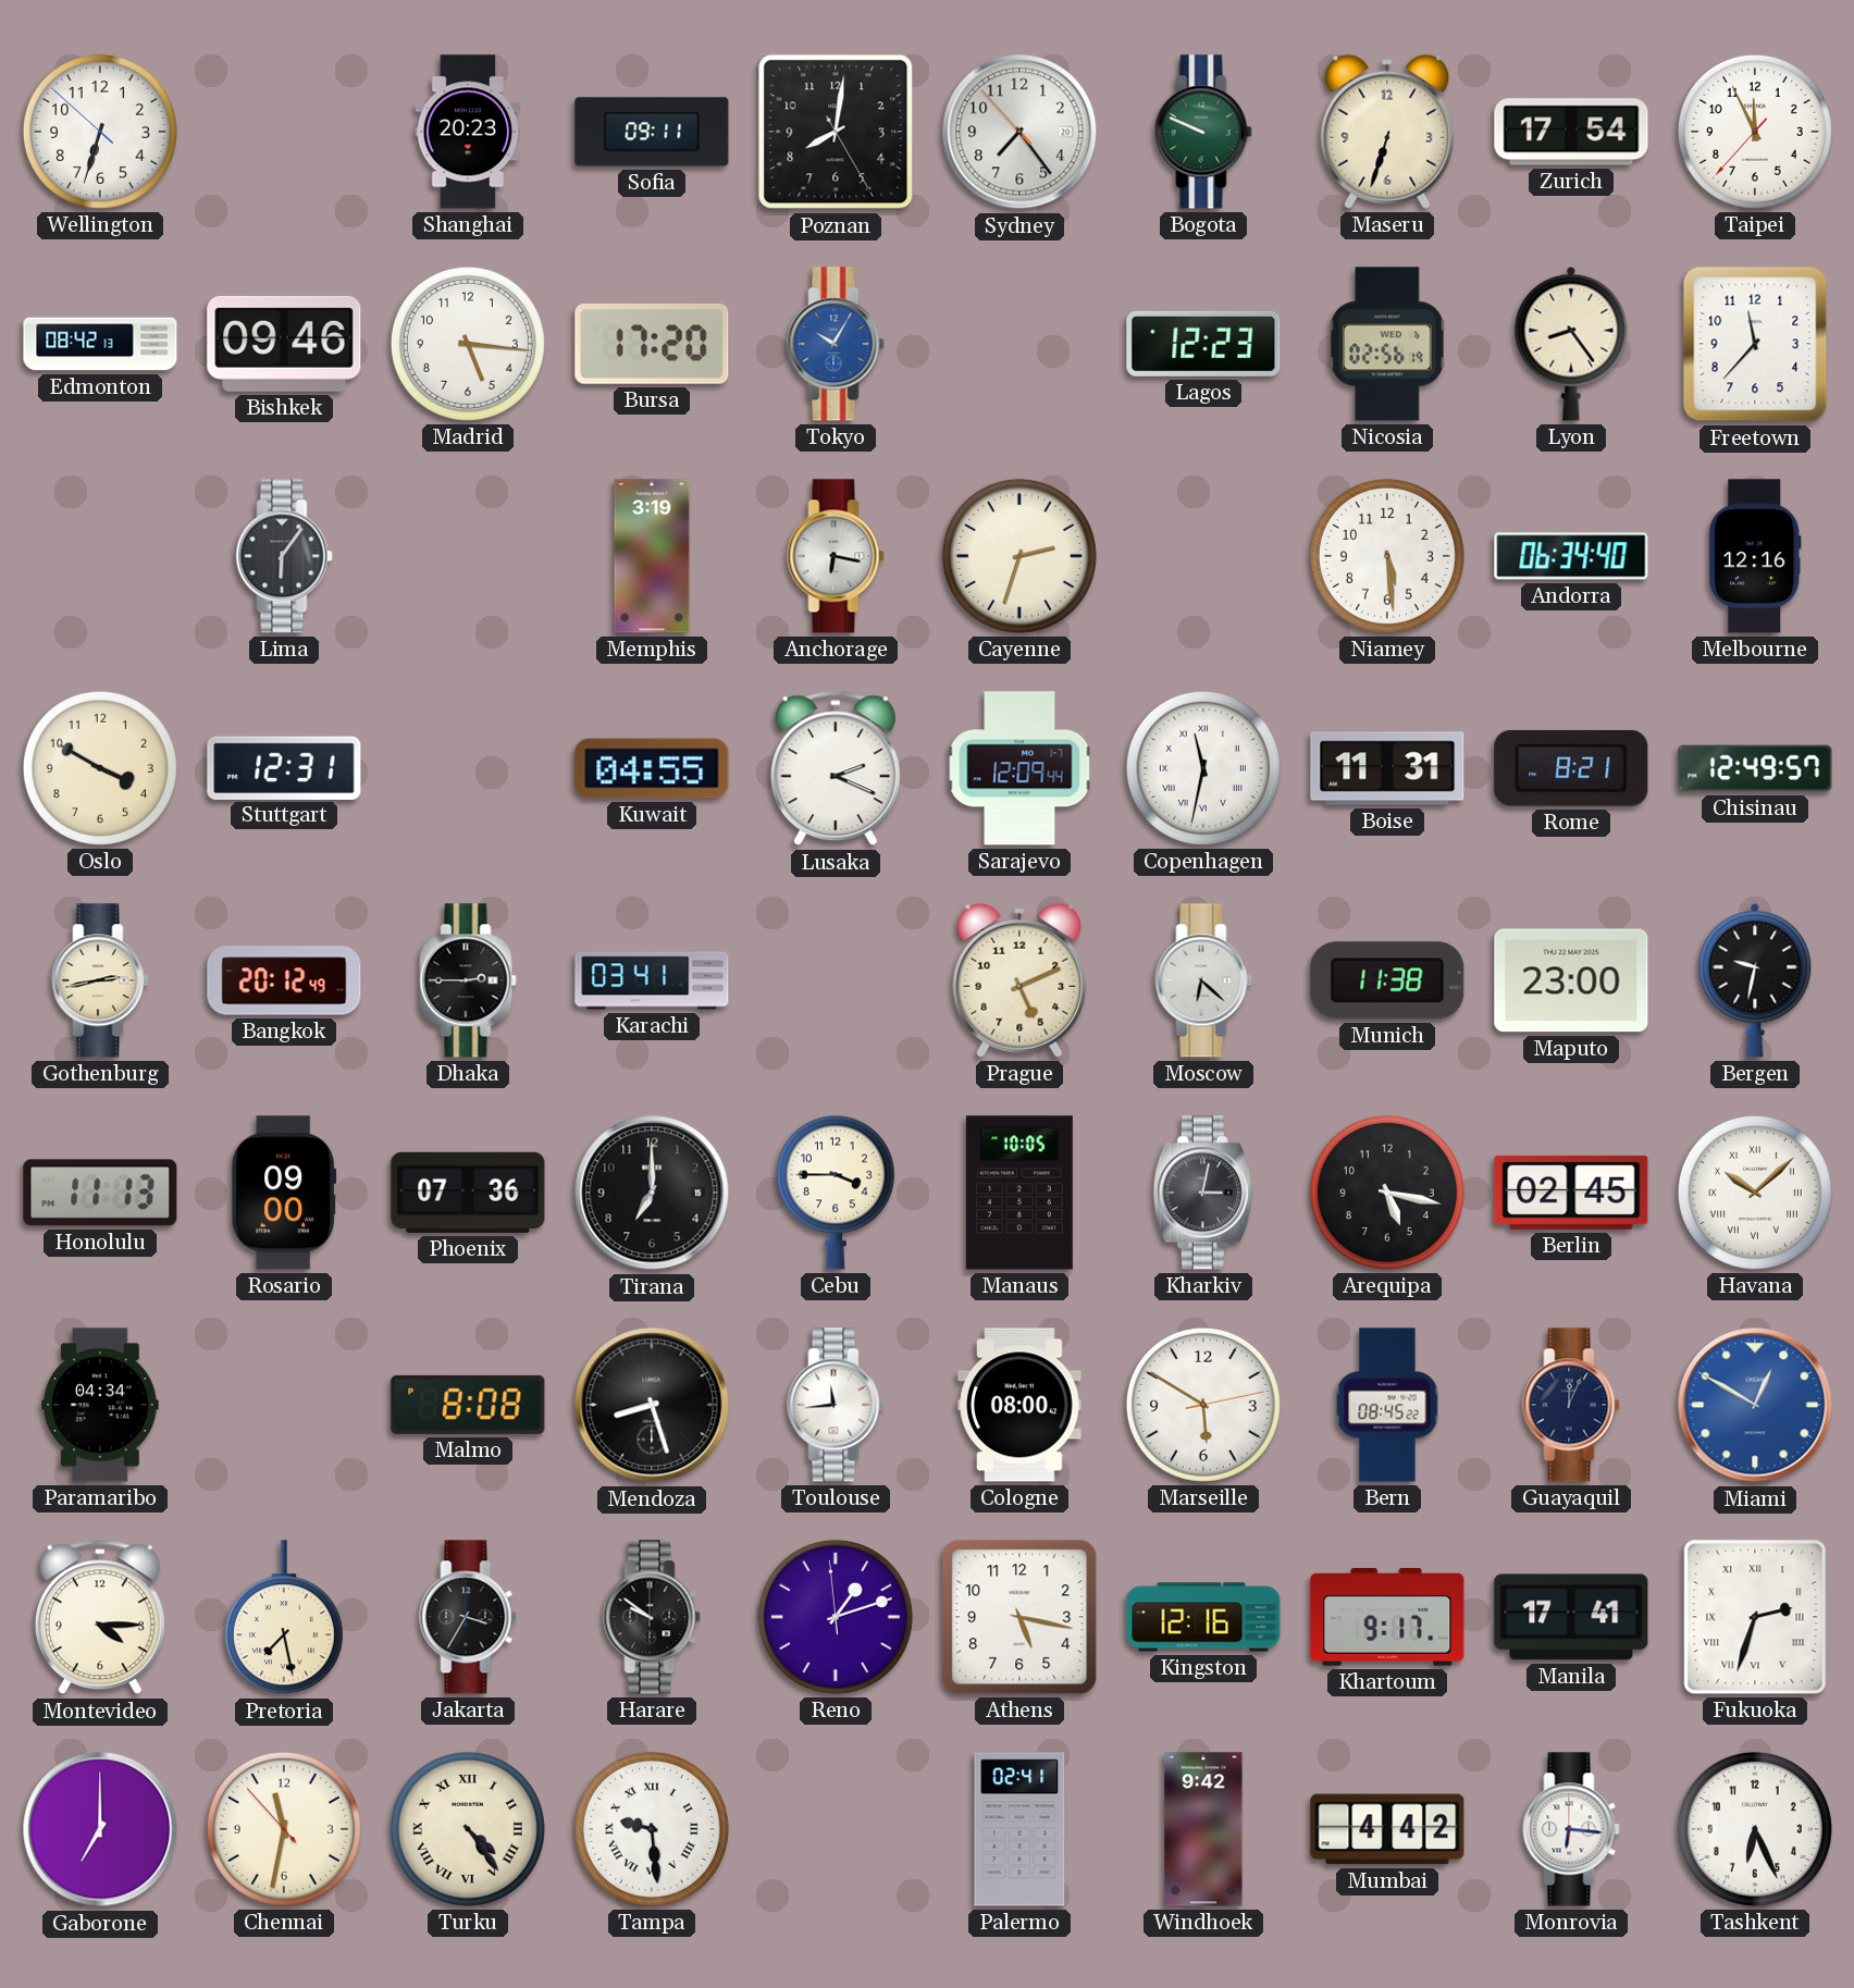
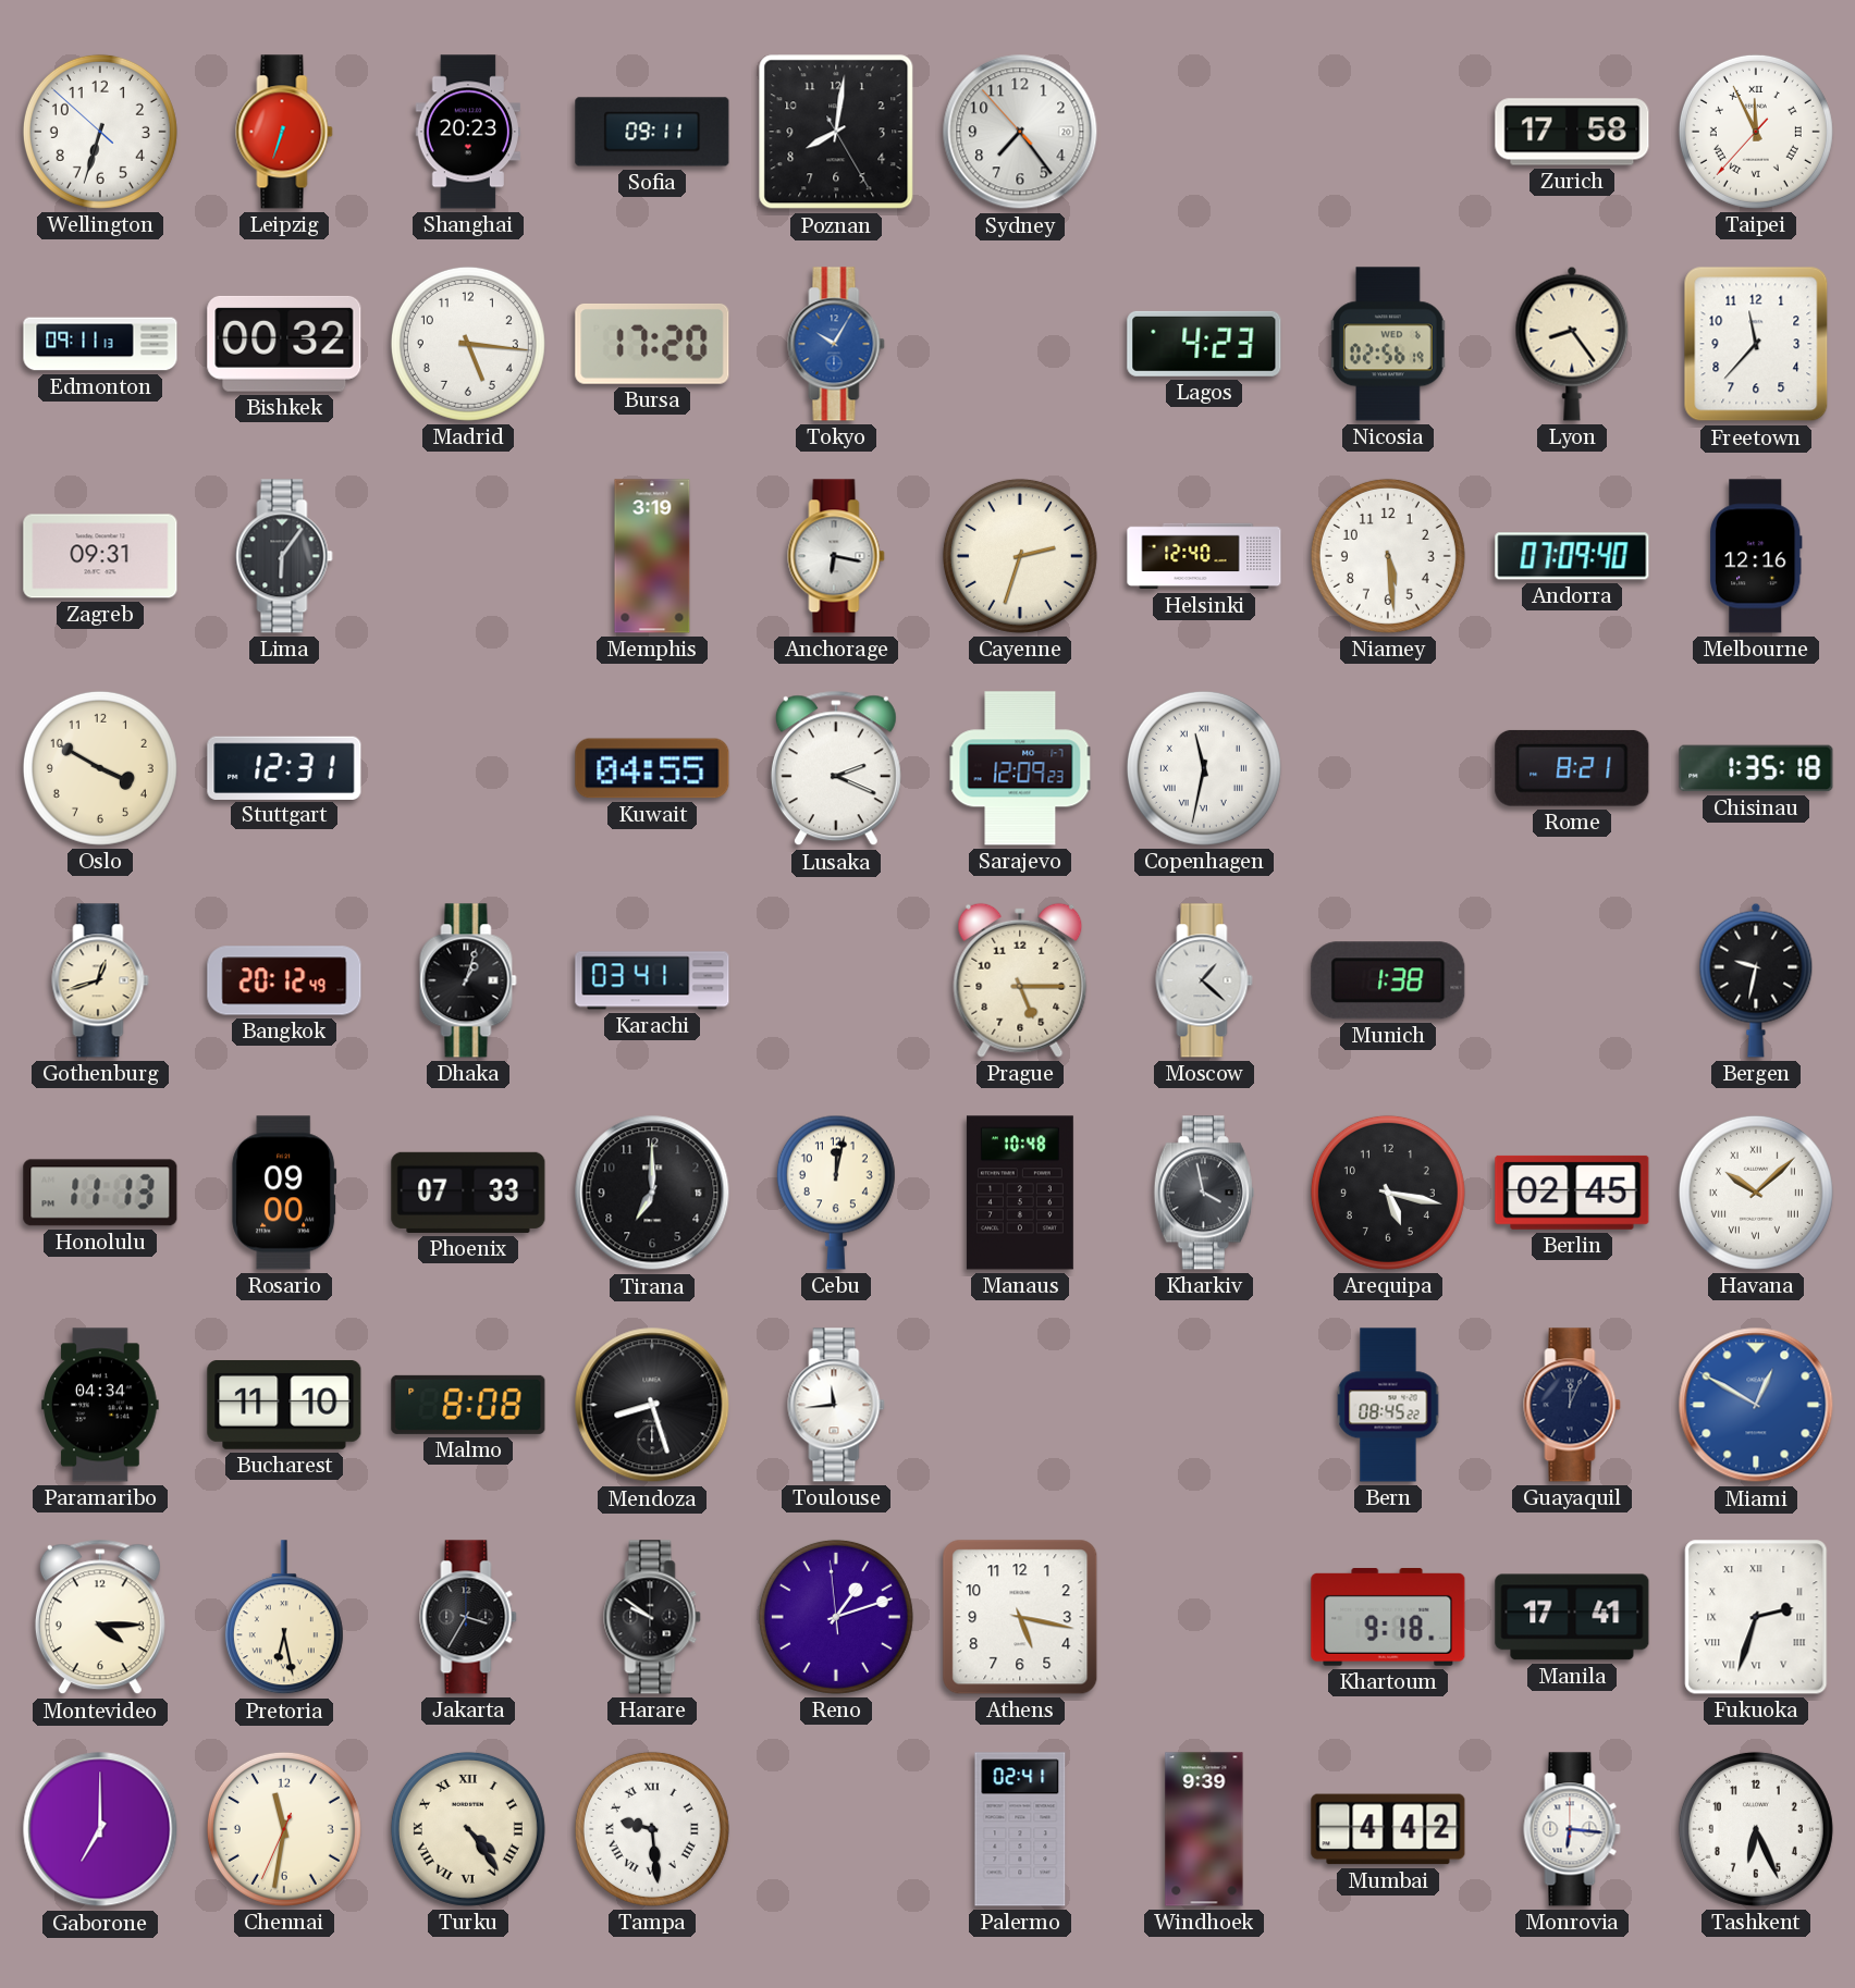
Leipzig: none -> 6:33 (284, 132)
Bogota: 9:49 -> none (1203, 132)
Maseru: 6:33 -> none (1387, 132)
Zurich: 17:54 -> 17:58 (1572, 132)
Taipei numerals: Arabic -> Roman (1756, 132)
Edmonton: 08:42 -> 09:11 (100, 344)
Bishkek: 09:46 -> 00:32 (284, 344)
Lagos: 12:23 -> 4:23 (1204, 344)
Zagreb: none -> 09:31 (100, 556)
Helsinki: none -> 12:40 (1204, 556)
Andorra: 06:34 -> 07:09 (1572, 556)
Sarajevo: 12:09:44 -> 12:09:23 (1020, 768)
Boise: 11:31 -> none (1387, 768)
Chisinau: 12:49 -> 1:35 (1756, 768)
Gothenburg: 2:43 -> 12:42 (100, 980)
Dhaka: 2:45 -> 1:03 (468, 980)
Prague: 5:11 -> 5:15 (1020, 980)
Moscow: 6:22 -> 1:22 (1204, 980)
Munich: 11:38 -> 1:38 (1388, 980)
Maputo: 23:00 -> none (1571, 980)
Phoenix: 07:36 -> 07:33 (468, 1193)
Cebu: 3:45 -> 12:02 (836, 1193)
Manaus: 10:05 -> 10:48 (1020, 1193)
Kharkiv: 3:02 -> 3:58 (1204, 1193)
Bucharest: none -> 11:10 (284, 1406)
Cologne: 08:00 -> none (1019, 1405)
Marseille: 5:50 -> none (1203, 1405)
Pretoria: 7:28 -> 6:28 (284, 1618)
Kingston: 12:16 -> none (1203, 1617)
Khartoum: 9:17 -> 9:18 (1388, 1618)
Chennai: 11:31:53 -> 11:31:34 (284, 1829)
Windhoek: 9:42 -> 9:39 (1204, 1829)
